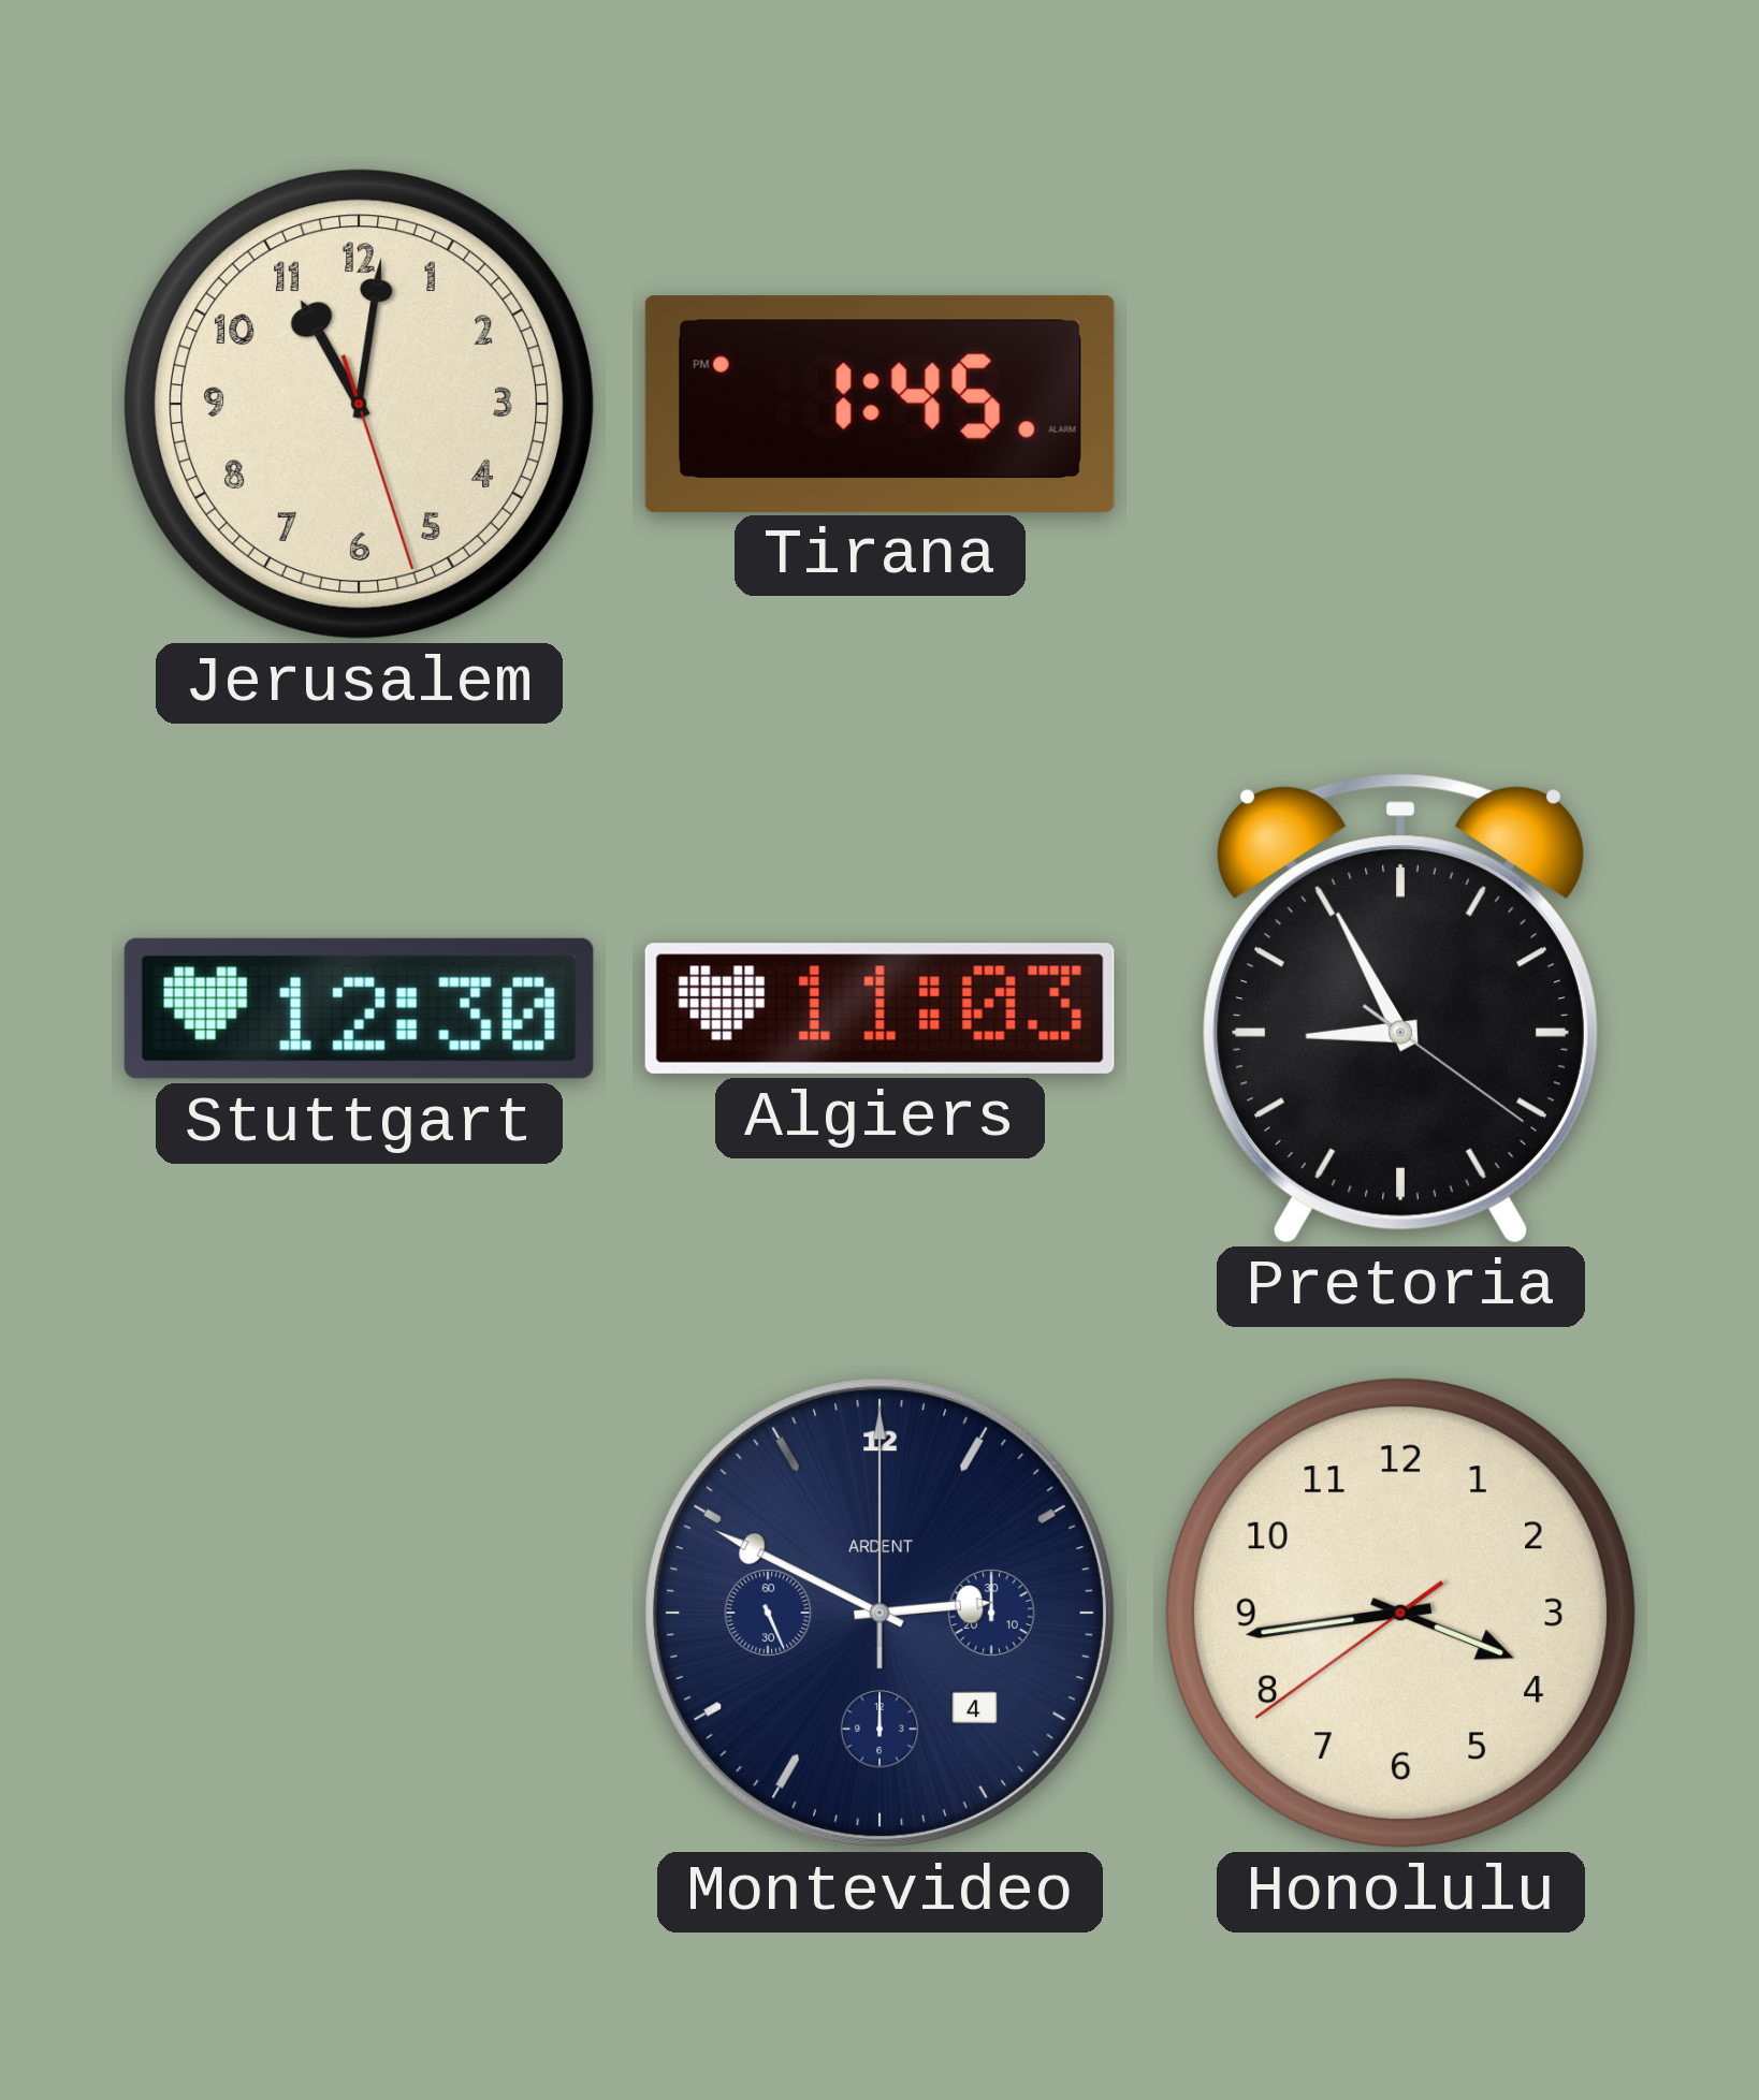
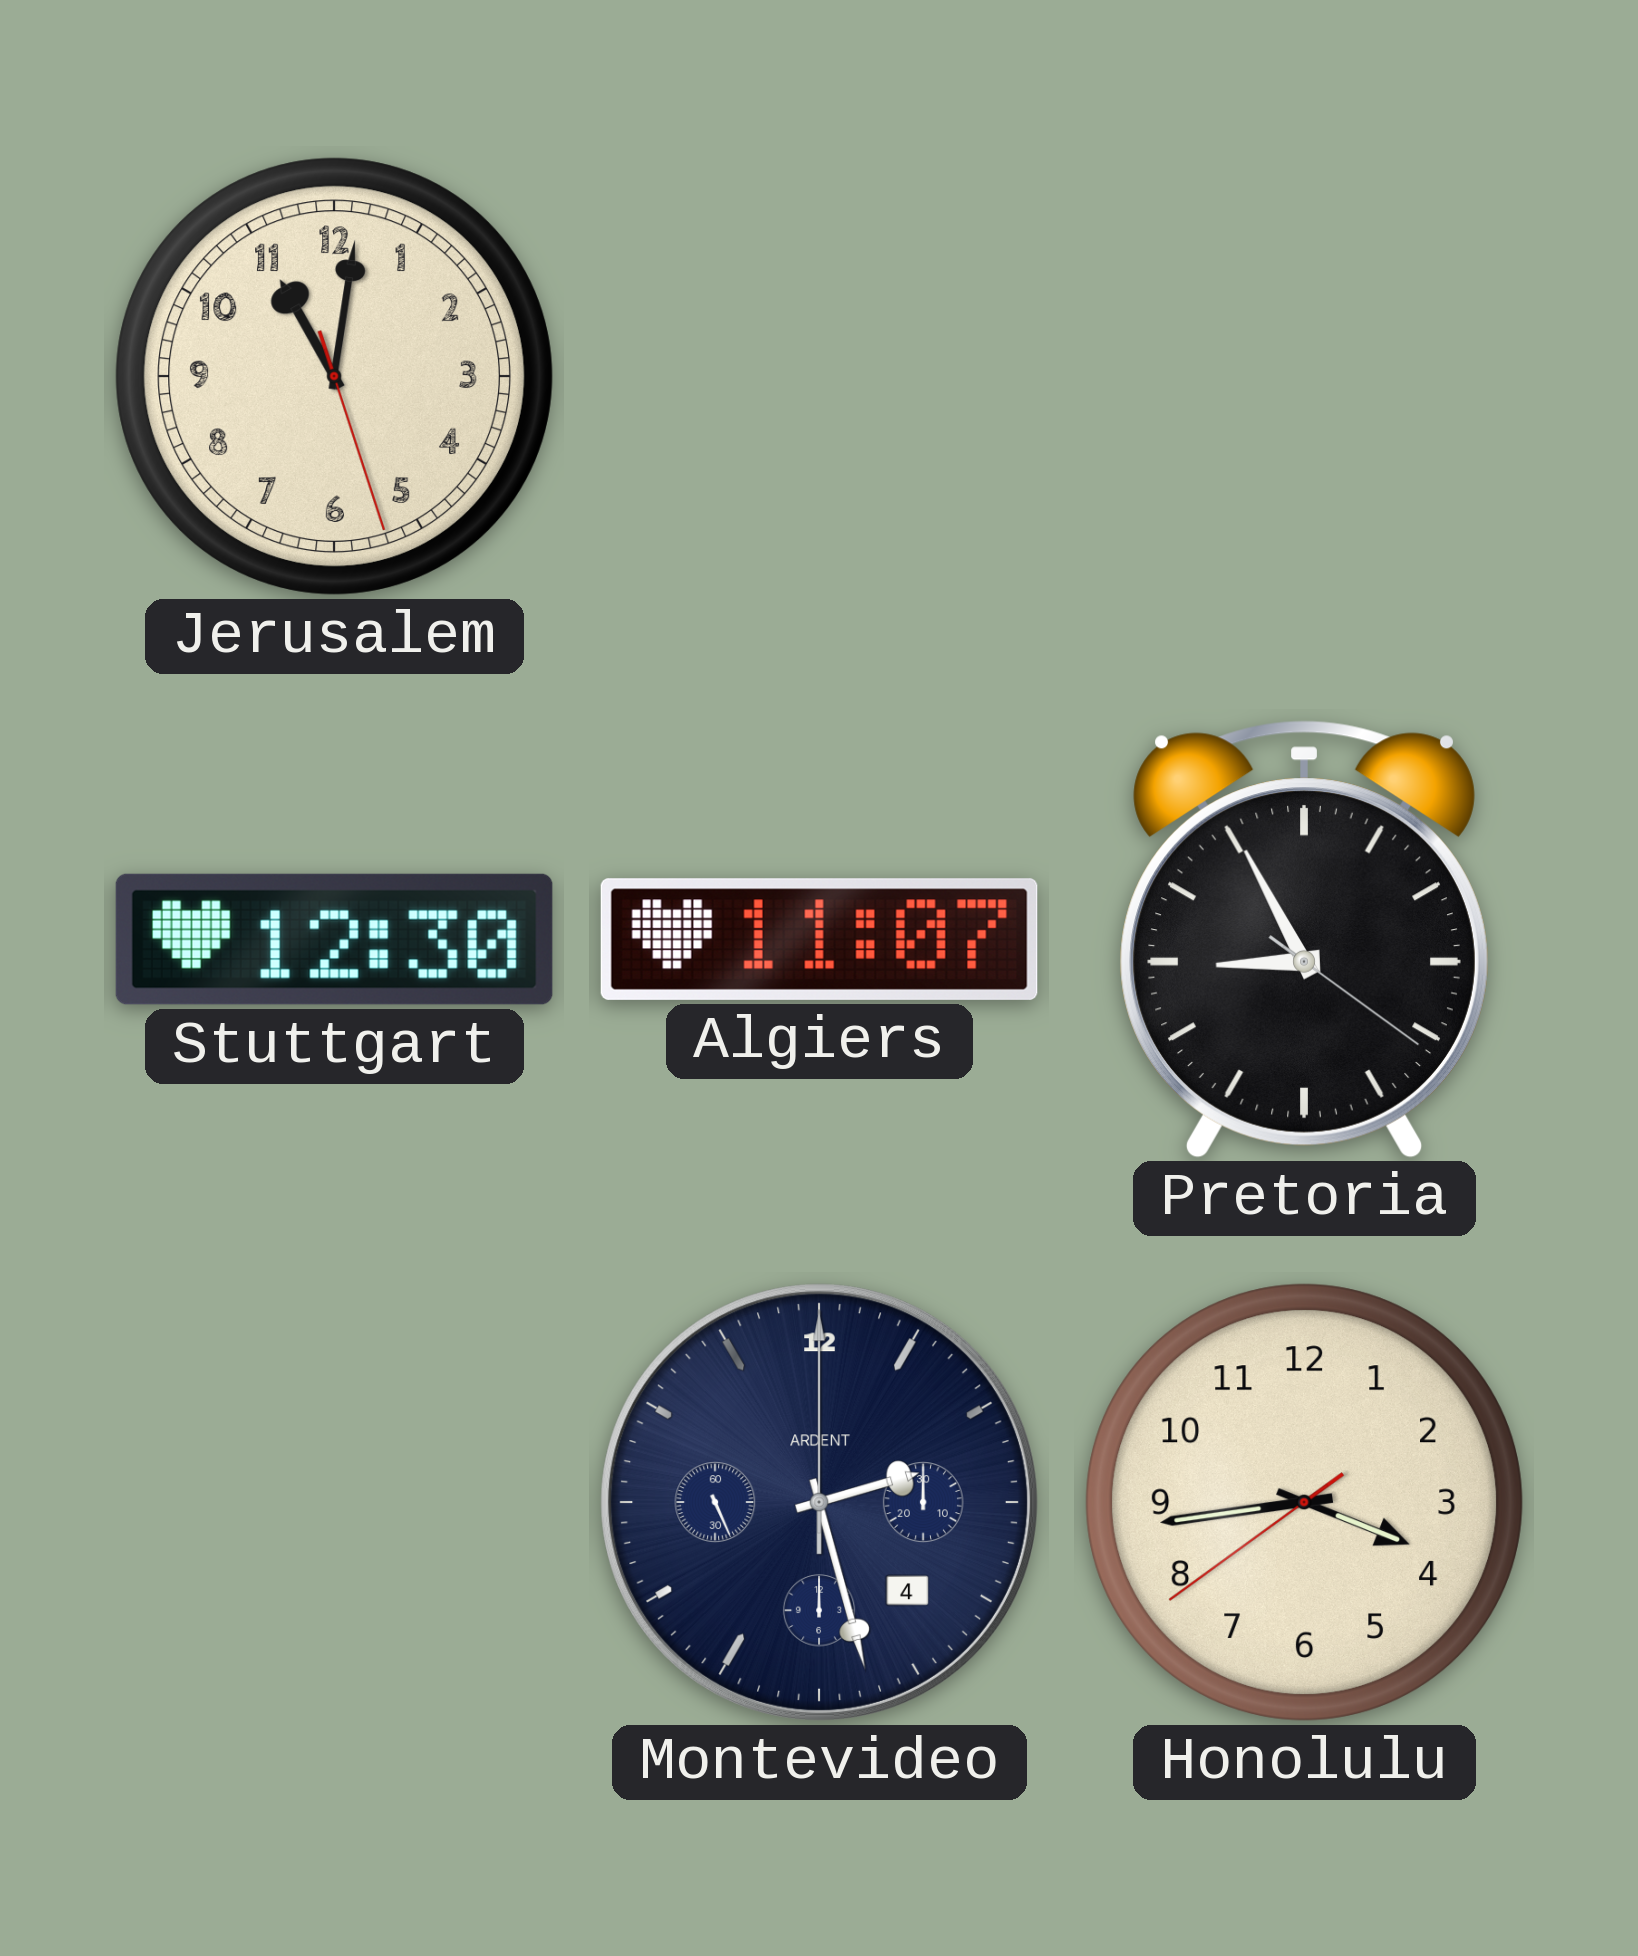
Tirana: 1:45 -> none (879, 404)
Algiers: 11:03 -> 11:07 (819, 939)
Montevideo: 2:49 -> 2:27 (819, 1502)
